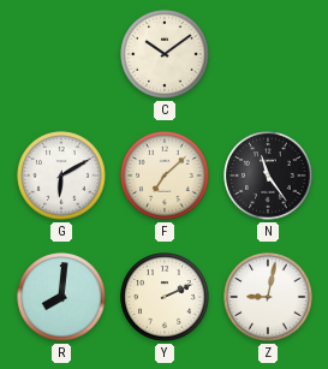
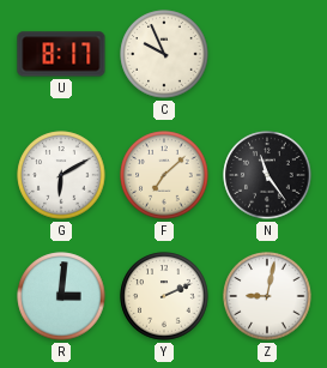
U: none -> 8:17 (61, 54)
C: 10:09 -> 9:56 (164, 54)
R: 8:01 -> 3:01 (61, 296)
